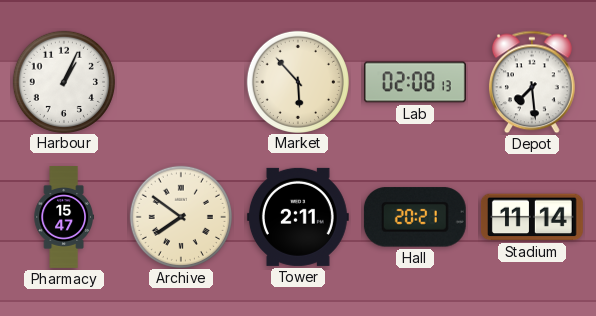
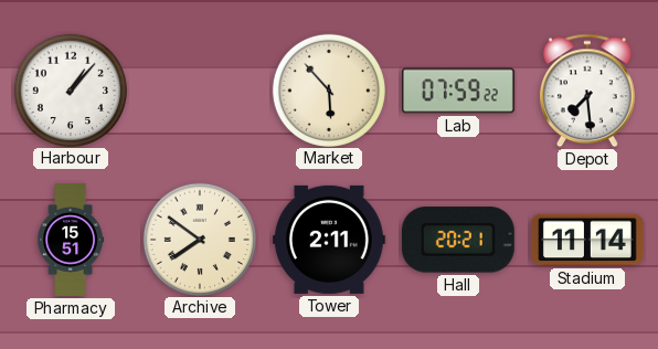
Harbour: 1:04 -> 1:07 (70, 89)
Lab: 02:08 -> 07:59 (458, 91)
Pharmacy: 15:47 -> 15:51 (71, 241)
